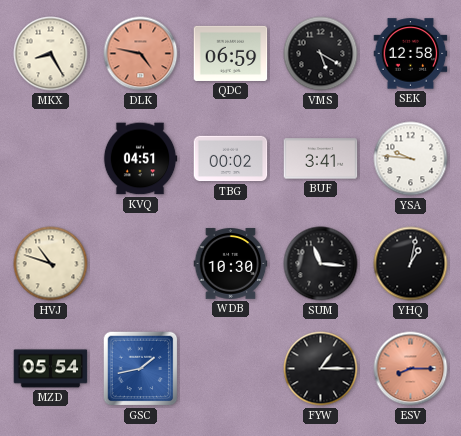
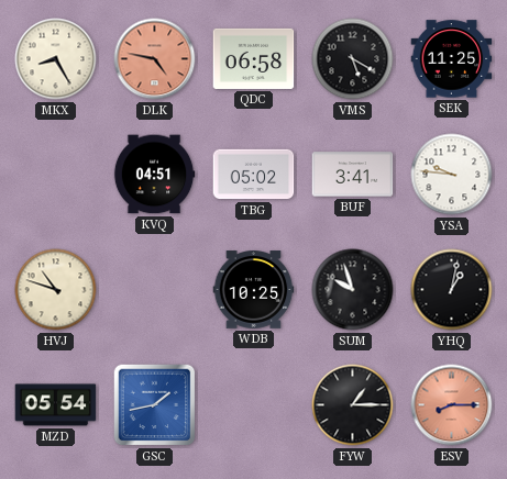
QDC: 06:59 -> 06:58 (254, 58)
SEK: 12:58 -> 11:25 (452, 59)
TBG: 00:02 -> 05:02 (254, 175)
WDB: 10:30 -> 10:25 (254, 290)
SUM: 11:16 -> 9:57 (353, 290)
